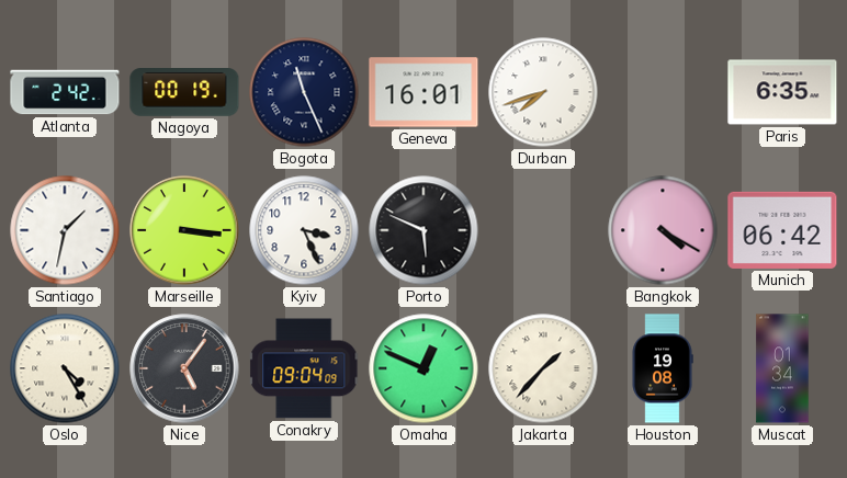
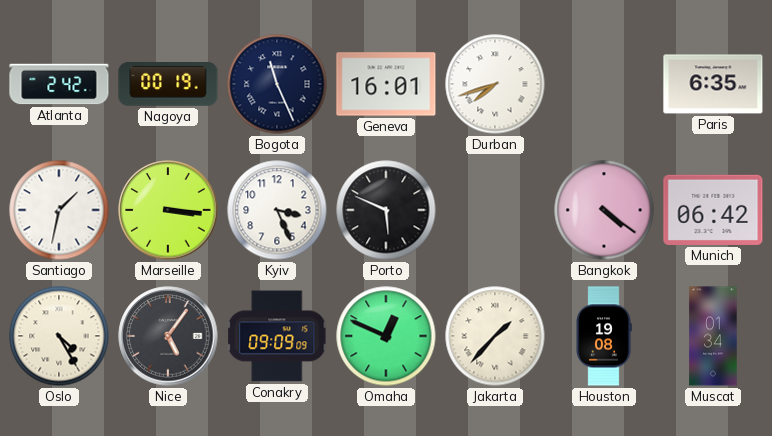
Bangkok: 4:20 -> 4:21 (604, 210)
Conakry: 09:04 -> 09:09 (278, 336)
